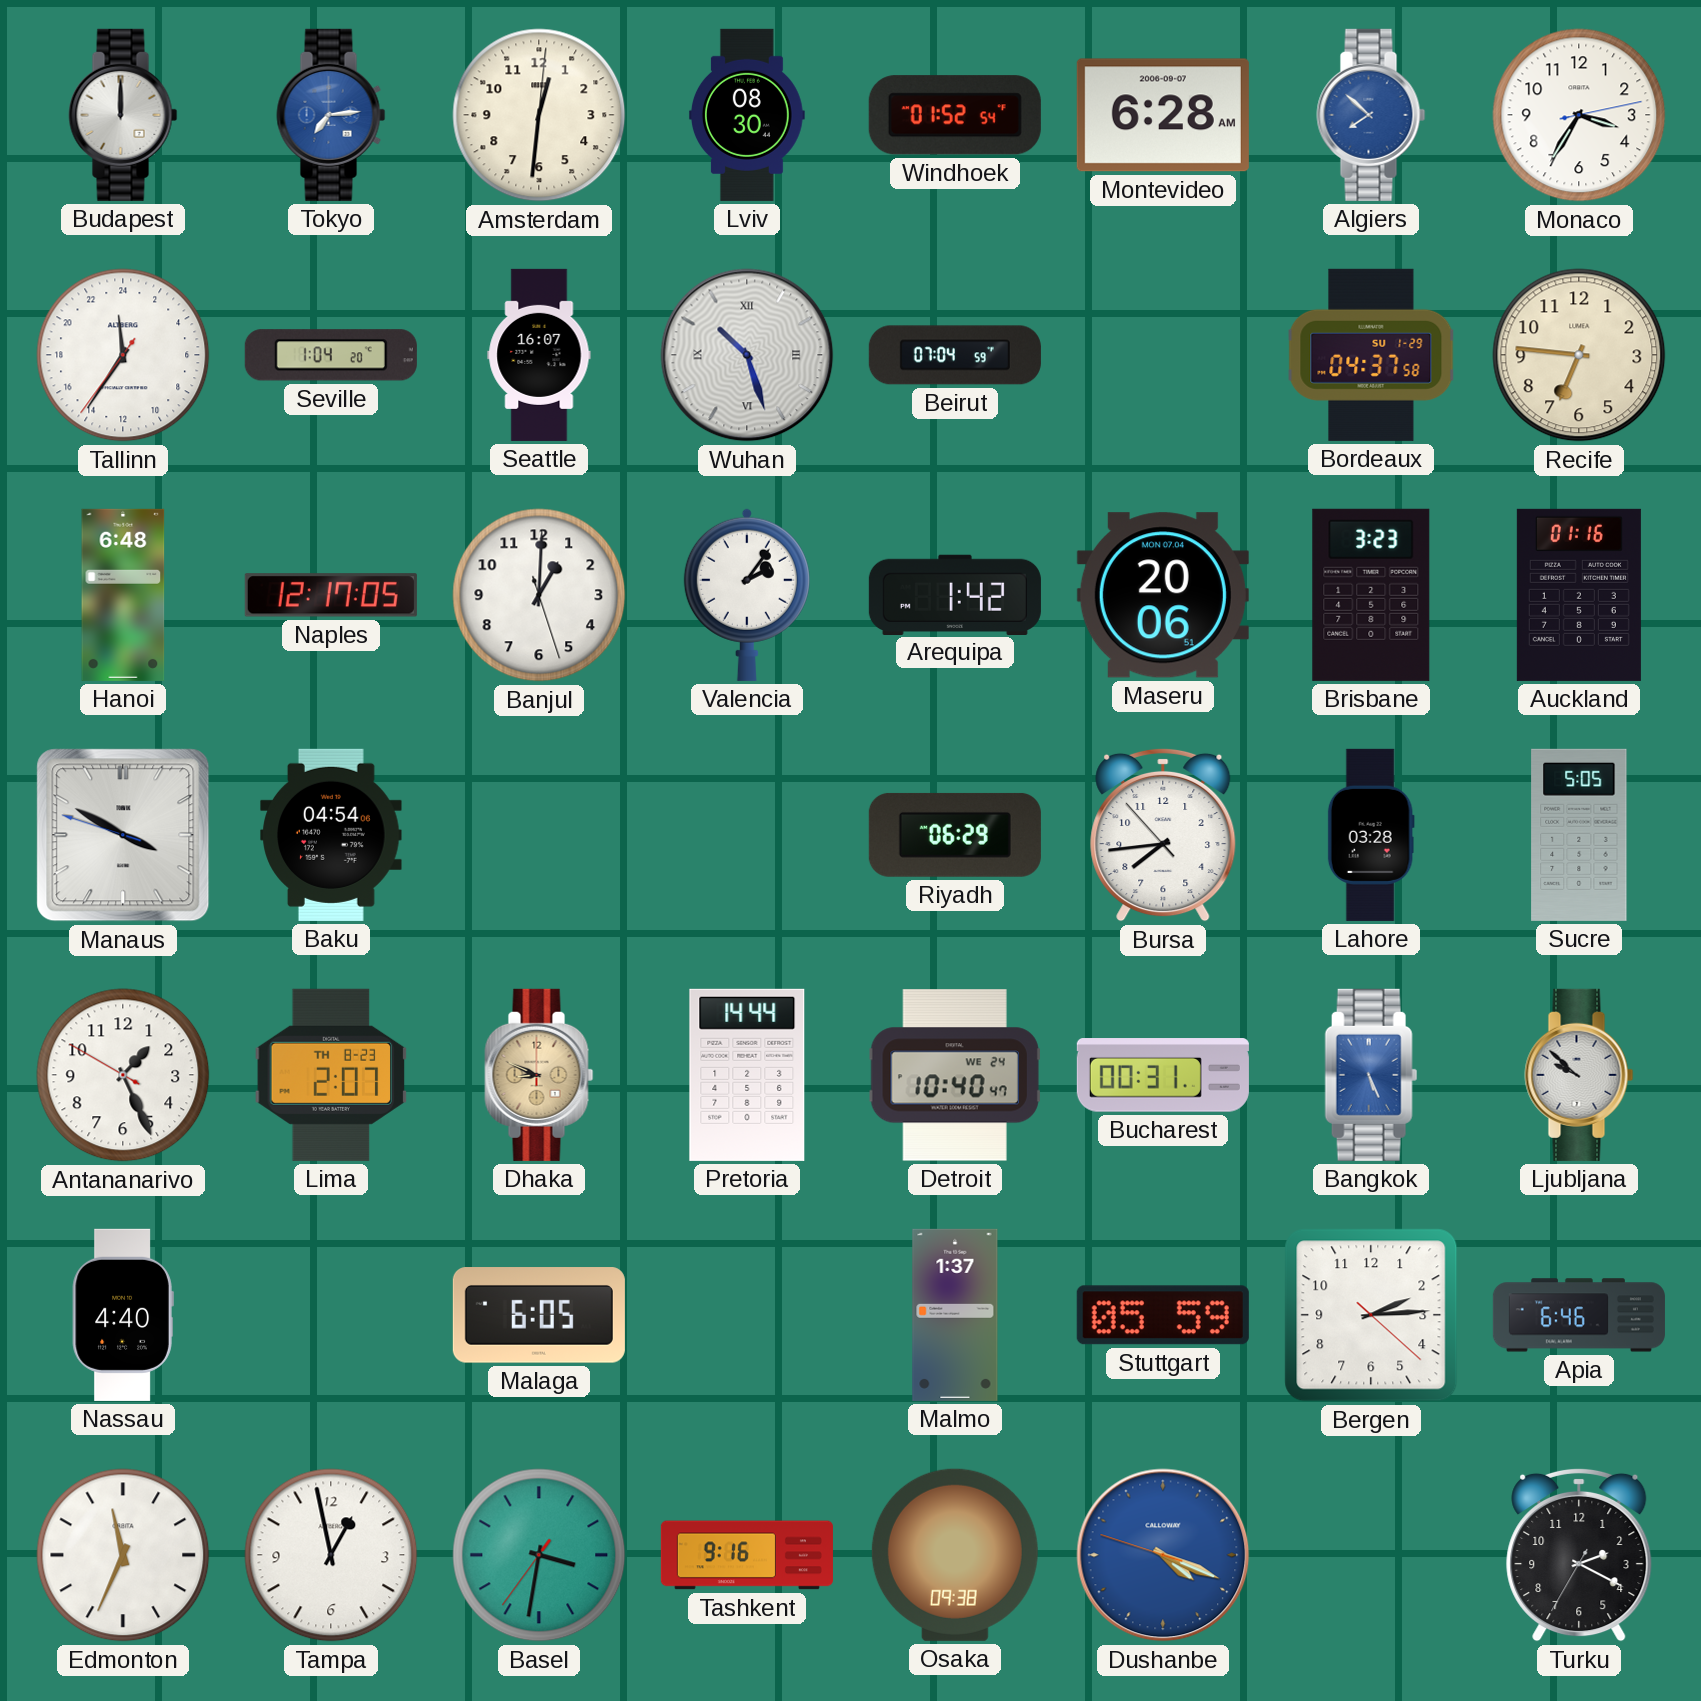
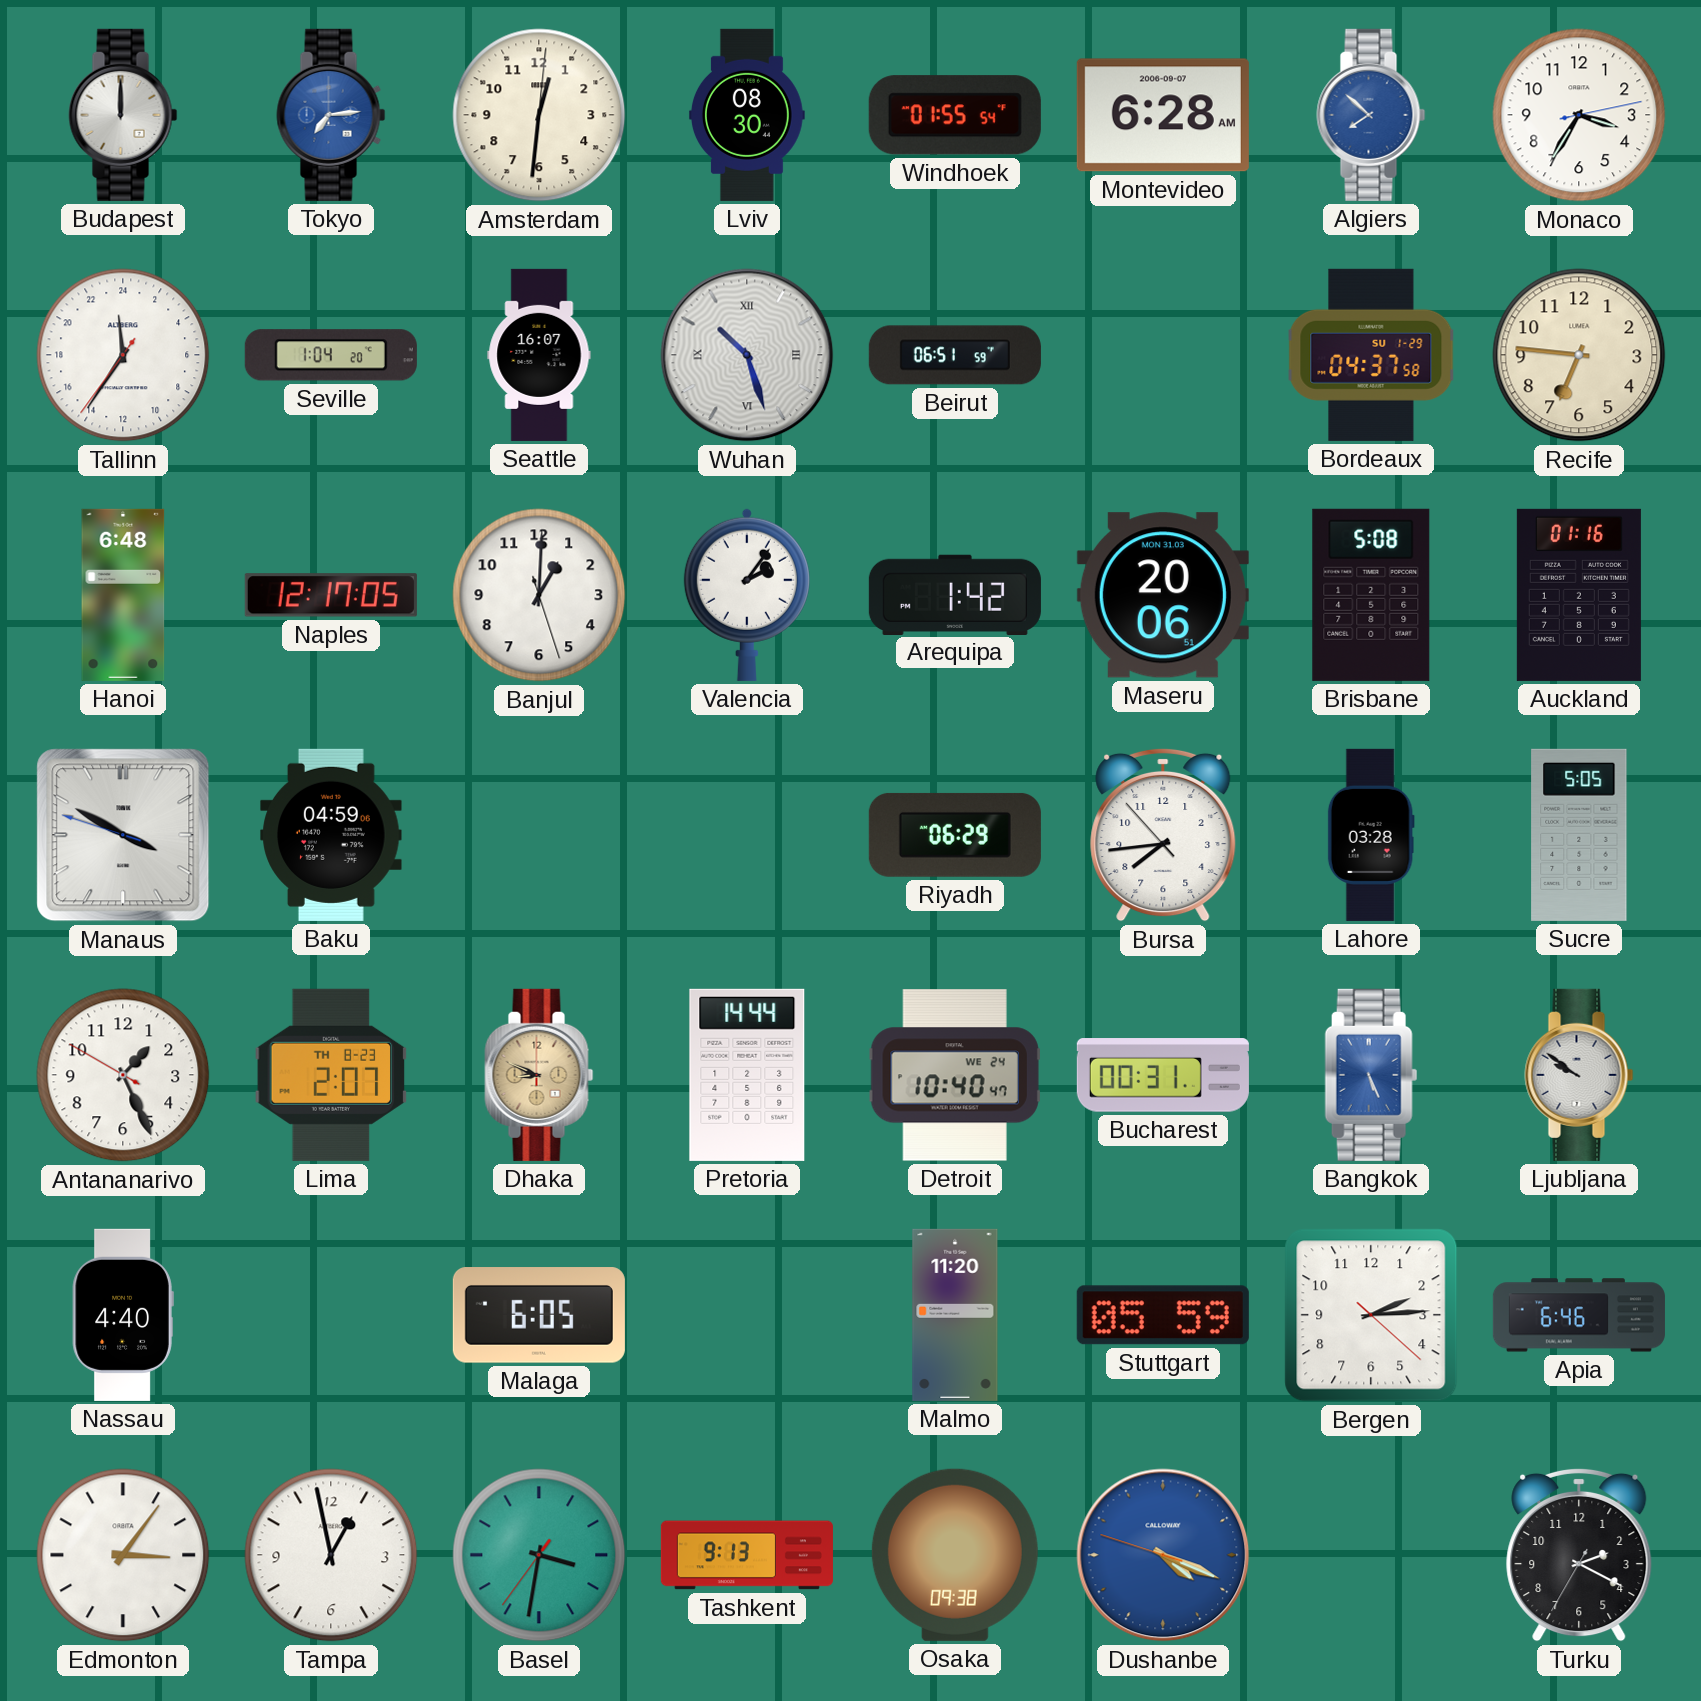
Windhoek: 01:52 -> 01:55 (955, 115)
Beirut: 07:04 -> 06:51 (955, 355)
Maseru date: MON 07.04 -> MON 31.03 (1163, 595)
Brisbane: 3:23 -> 5:08 (1371, 595)
Baku: 04:54 -> 04:59 (331, 835)
Ljubljana: 9:52 -> 9:51 (1579, 1075)
Malmo: 1:37 -> 11:20 (955, 1315)
Edmonton: 11:34 -> 3:06 (123, 1555)
Tashkent: 9:16 -> 9:13 (747, 1555)
